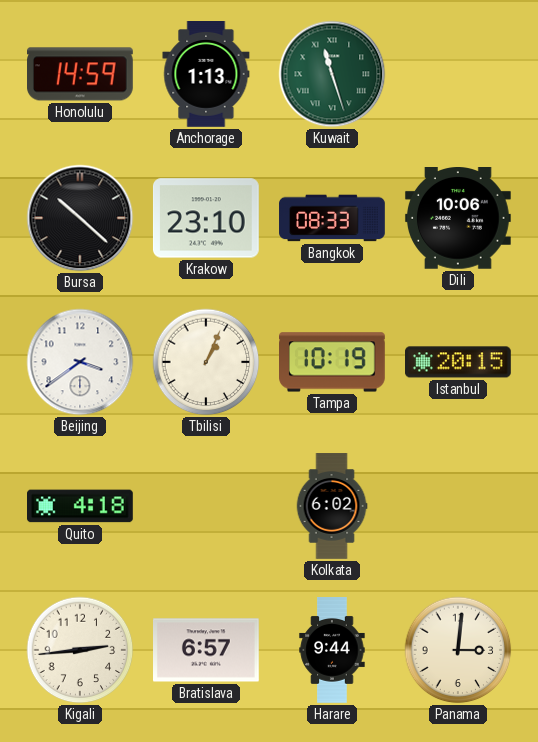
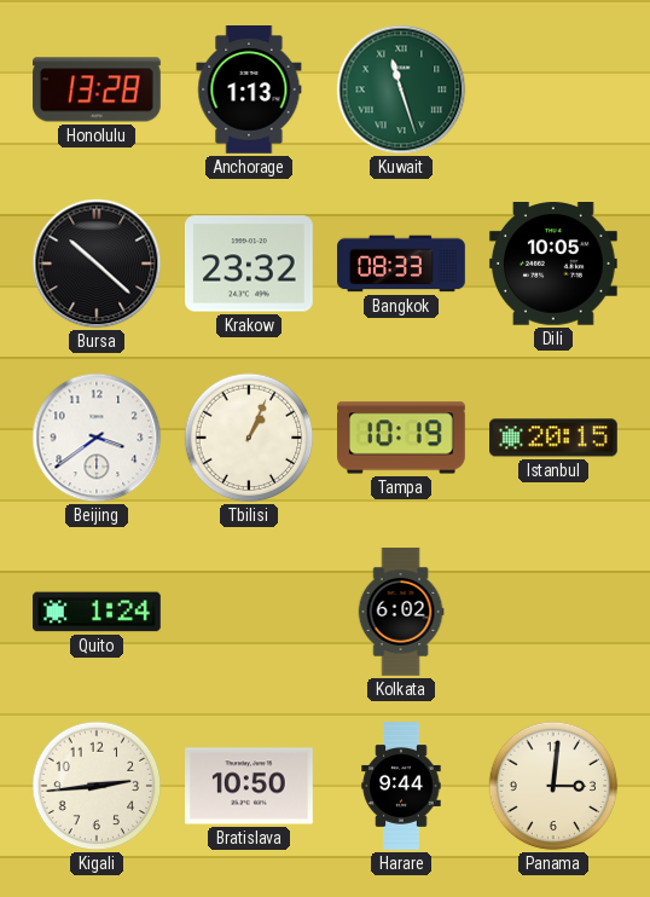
Honolulu: 14:59 -> 13:28 (98, 89)
Krakow: 23:10 -> 23:32 (249, 264)
Dili: 10:06 -> 10:05 (553, 265)
Quito: 4:18 -> 1:24 (98, 612)
Bratislava: 6:57 -> 10:50 (250, 786)
